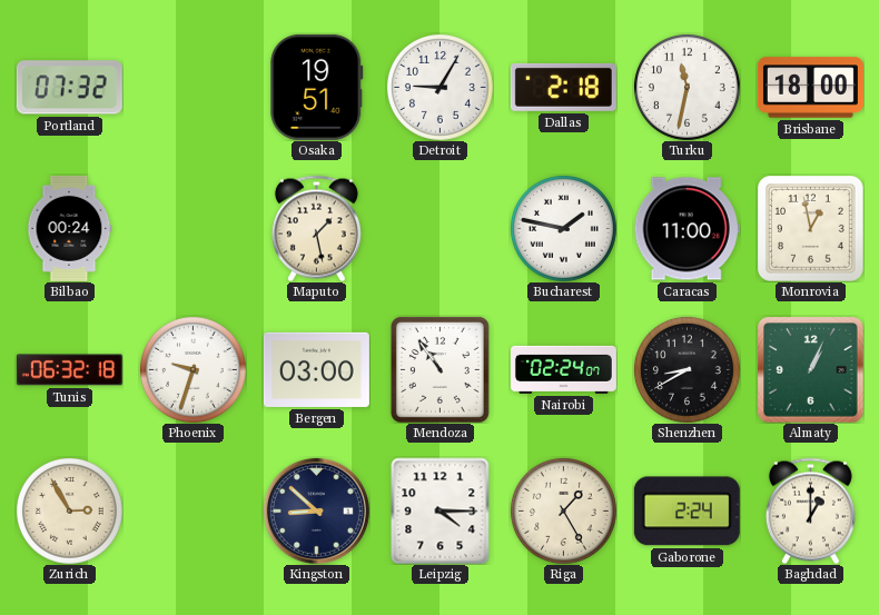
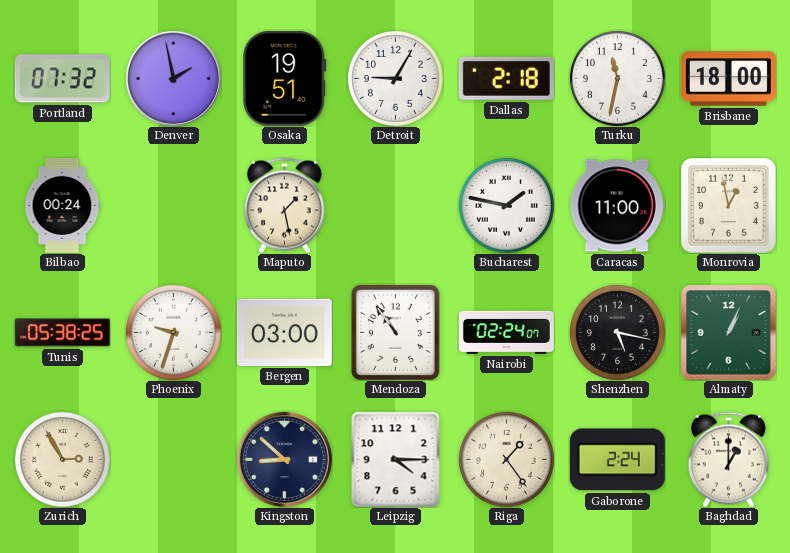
Denver: none -> 1:58 (173, 78)
Tunis: 06:32 -> 05:38 (62, 333)
Shenzhen: 8:40 -> 5:17 (617, 332)
Riga: 1:25 -> 1:24 (506, 459)
